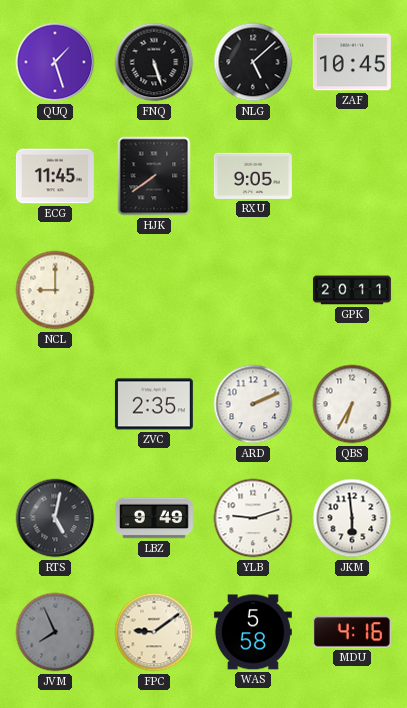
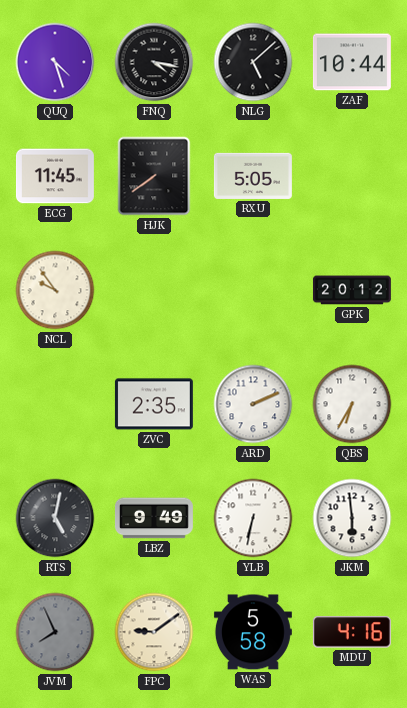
QUQ: 1:27 -> 4:27 (55, 62)
FNQ: 5:27 -> 4:17 (154, 62)
ZAF: 10:45 -> 10:44 (352, 62)
RXU: 9:05 -> 5:05 (253, 176)
NCL: 9:00 -> 9:54 (55, 290)
GPK: 20:11 -> 20:12 (352, 290)
YLB: 9:12 -> 6:32 (253, 518)
